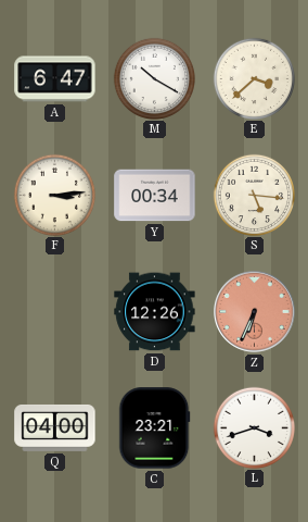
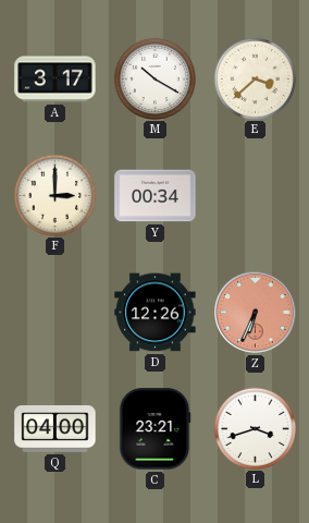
A: 6:47 -> 3:17 (55, 80)
F: 3:14 -> 3:00 (54, 195)
S: 5:16 -> none (254, 195)
